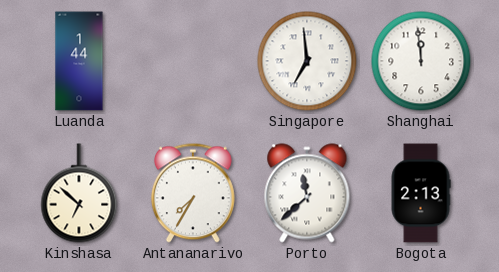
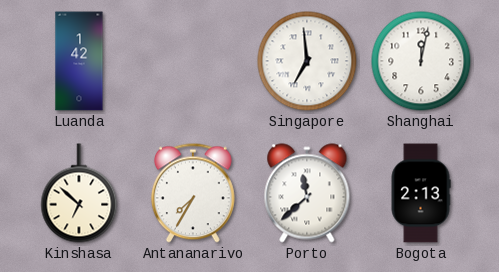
Luanda: 1:44 -> 1:42 (79, 61)
Shanghai: 11:59 -> 12:02 (421, 61)
